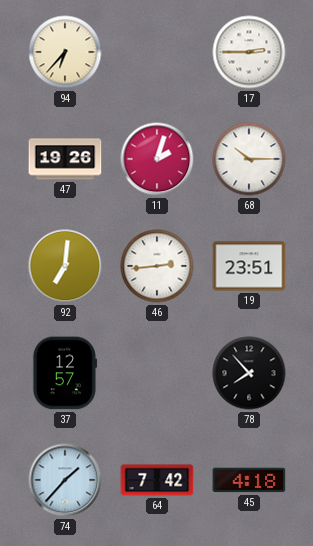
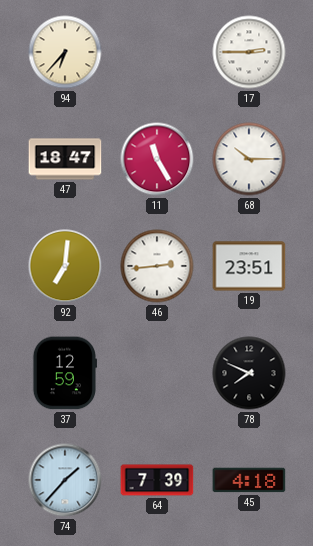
47: 19:26 -> 18:47 (65, 159)
11: 2:03 -> 11:25 (157, 159)
37: 12:57 -> 12:59 (64, 373)
78: 7:53 -> 7:49 (249, 373)
64: 7:42 -> 7:39 (157, 480)
